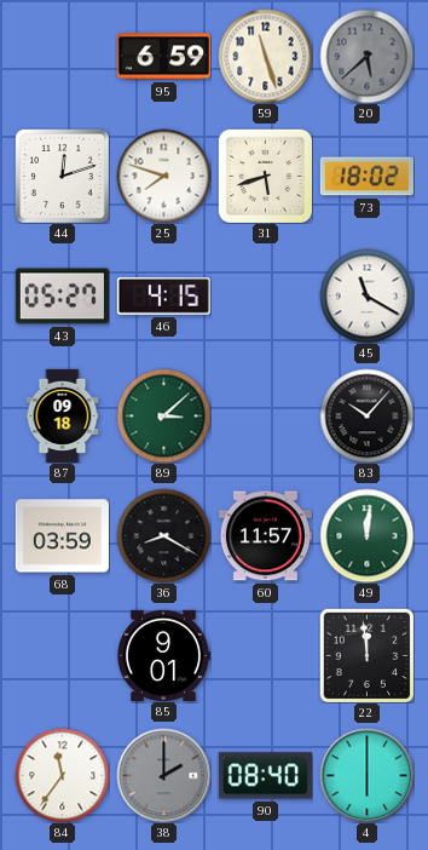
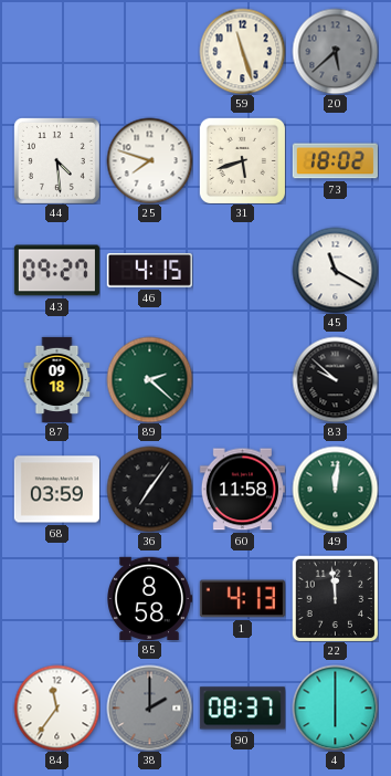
95: 6:59 -> none (163, 57)
44: 12:12 -> 4:29 (56, 160)
43: 05:27 -> 09:27 (56, 271)
89: 3:08 -> 2:22 (149, 379)
83: 10:07 -> 9:52 (335, 379)
36: 8:20 -> 7:06 (149, 489)
60: 11:57 -> 11:58 (242, 490)
85: 9:01 -> 8:58 (149, 598)
1: none -> 4:13 (242, 599)
90: 08:40 -> 08:37 (242, 709)
